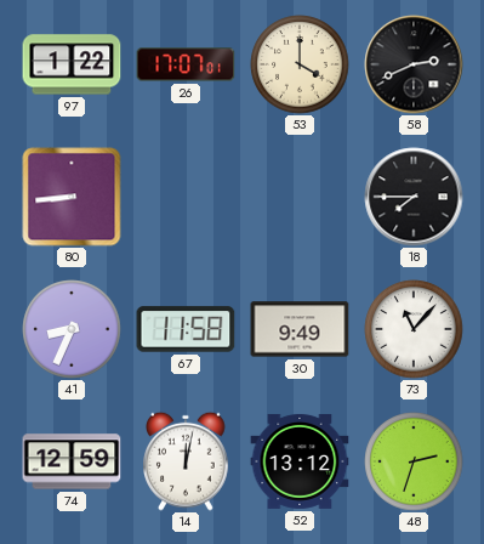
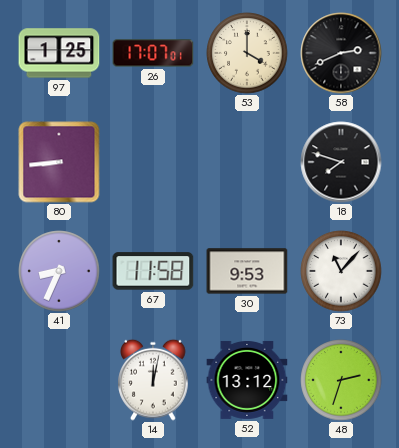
97: 1:22 -> 1:25 (59, 53)
18: 7:45 -> 7:48 (341, 162)
30: 9:49 -> 9:53 (247, 271)
74: 12:59 -> none (72, 461)
